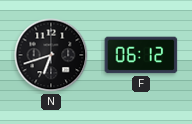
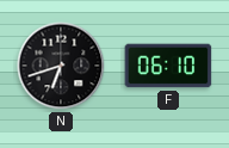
F: 06:12 -> 06:10 (168, 66)
